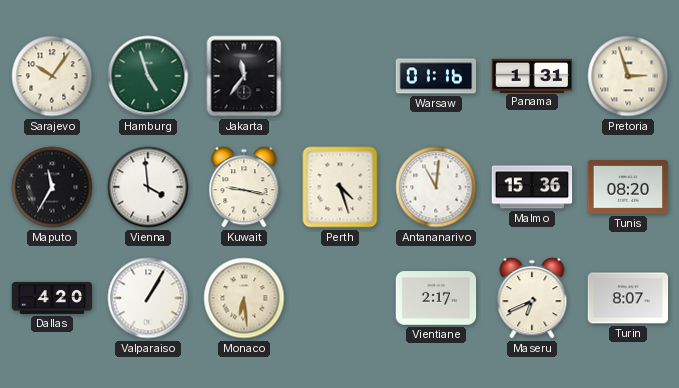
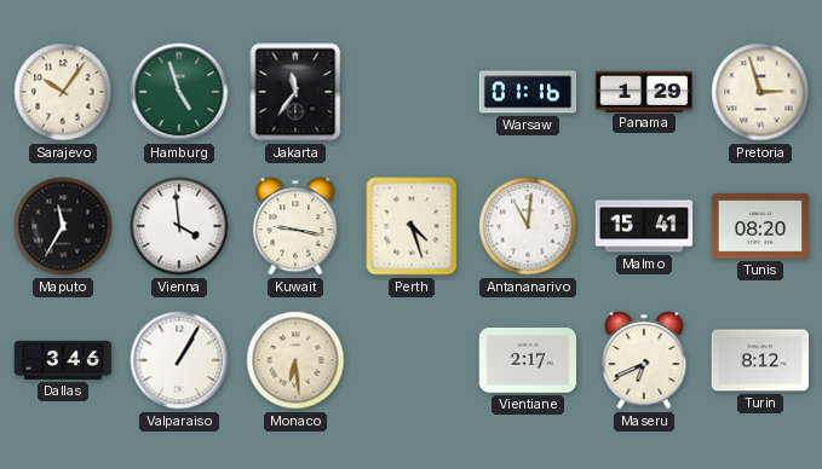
Panama: 1:31 -> 1:29 (644, 91)
Malmo: 15:36 -> 15:41 (644, 226)
Dallas: 4:20 -> 3:46 (63, 360)
Turin: 8:07 -> 8:12 (760, 360)
